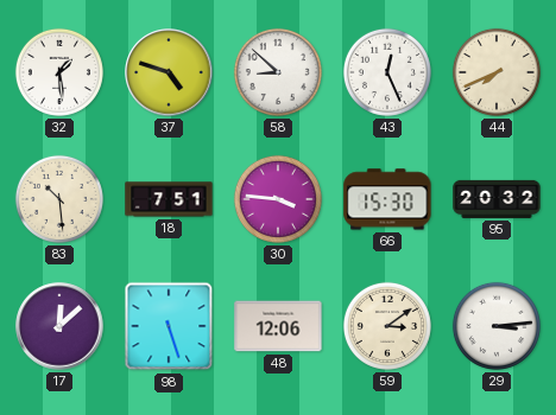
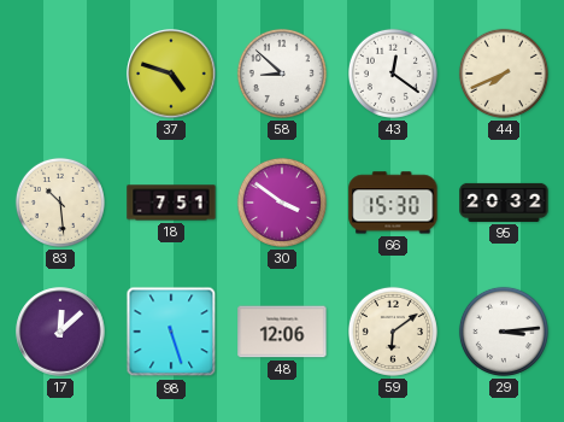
32: 1:29 -> none (59, 72)
43: 12:26 -> 12:21 (393, 74)
30: 3:46 -> 3:51 (282, 203)
59: 3:09 -> 6:09 (393, 332)
